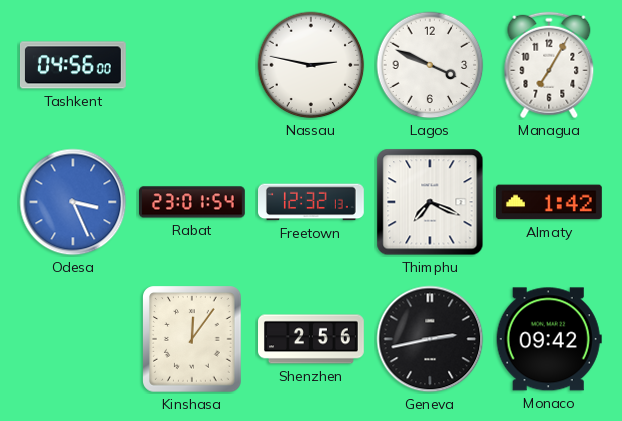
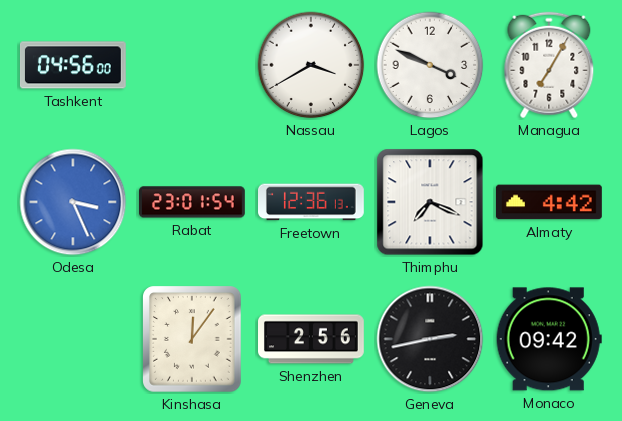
Nassau: 2:47 -> 3:40 (311, 65)
Freetown: 12:32 -> 12:36 (312, 202)
Almaty: 1:42 -> 4:42 (549, 202)
